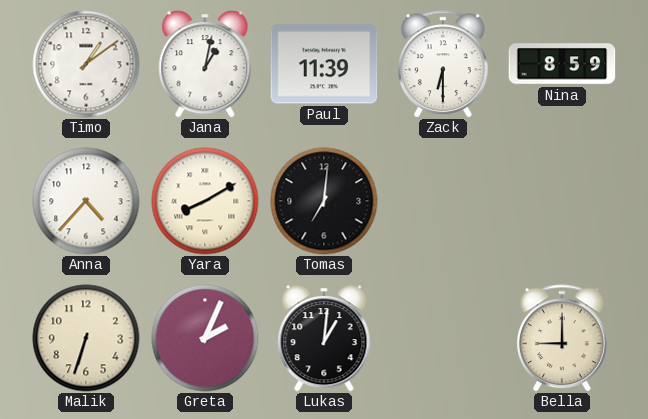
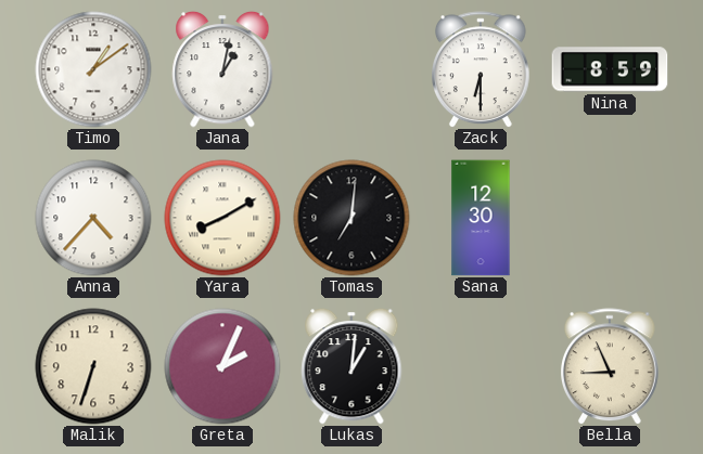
Paul: 11:39 -> none (324, 64)
Sana: none -> 12:30 (481, 218)
Bella: 9:00 -> 8:56 (611, 366)
